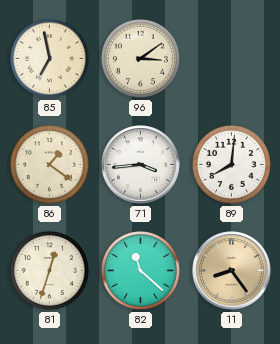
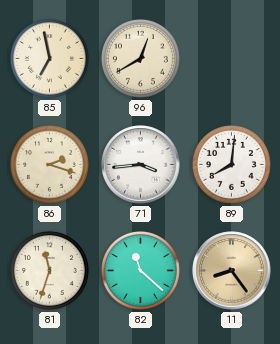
96: 3:09 -> 12:40 (140, 58)
86: 1:21 -> 2:18 (49, 164)
81: 12:33 -> 11:33 (49, 270)
